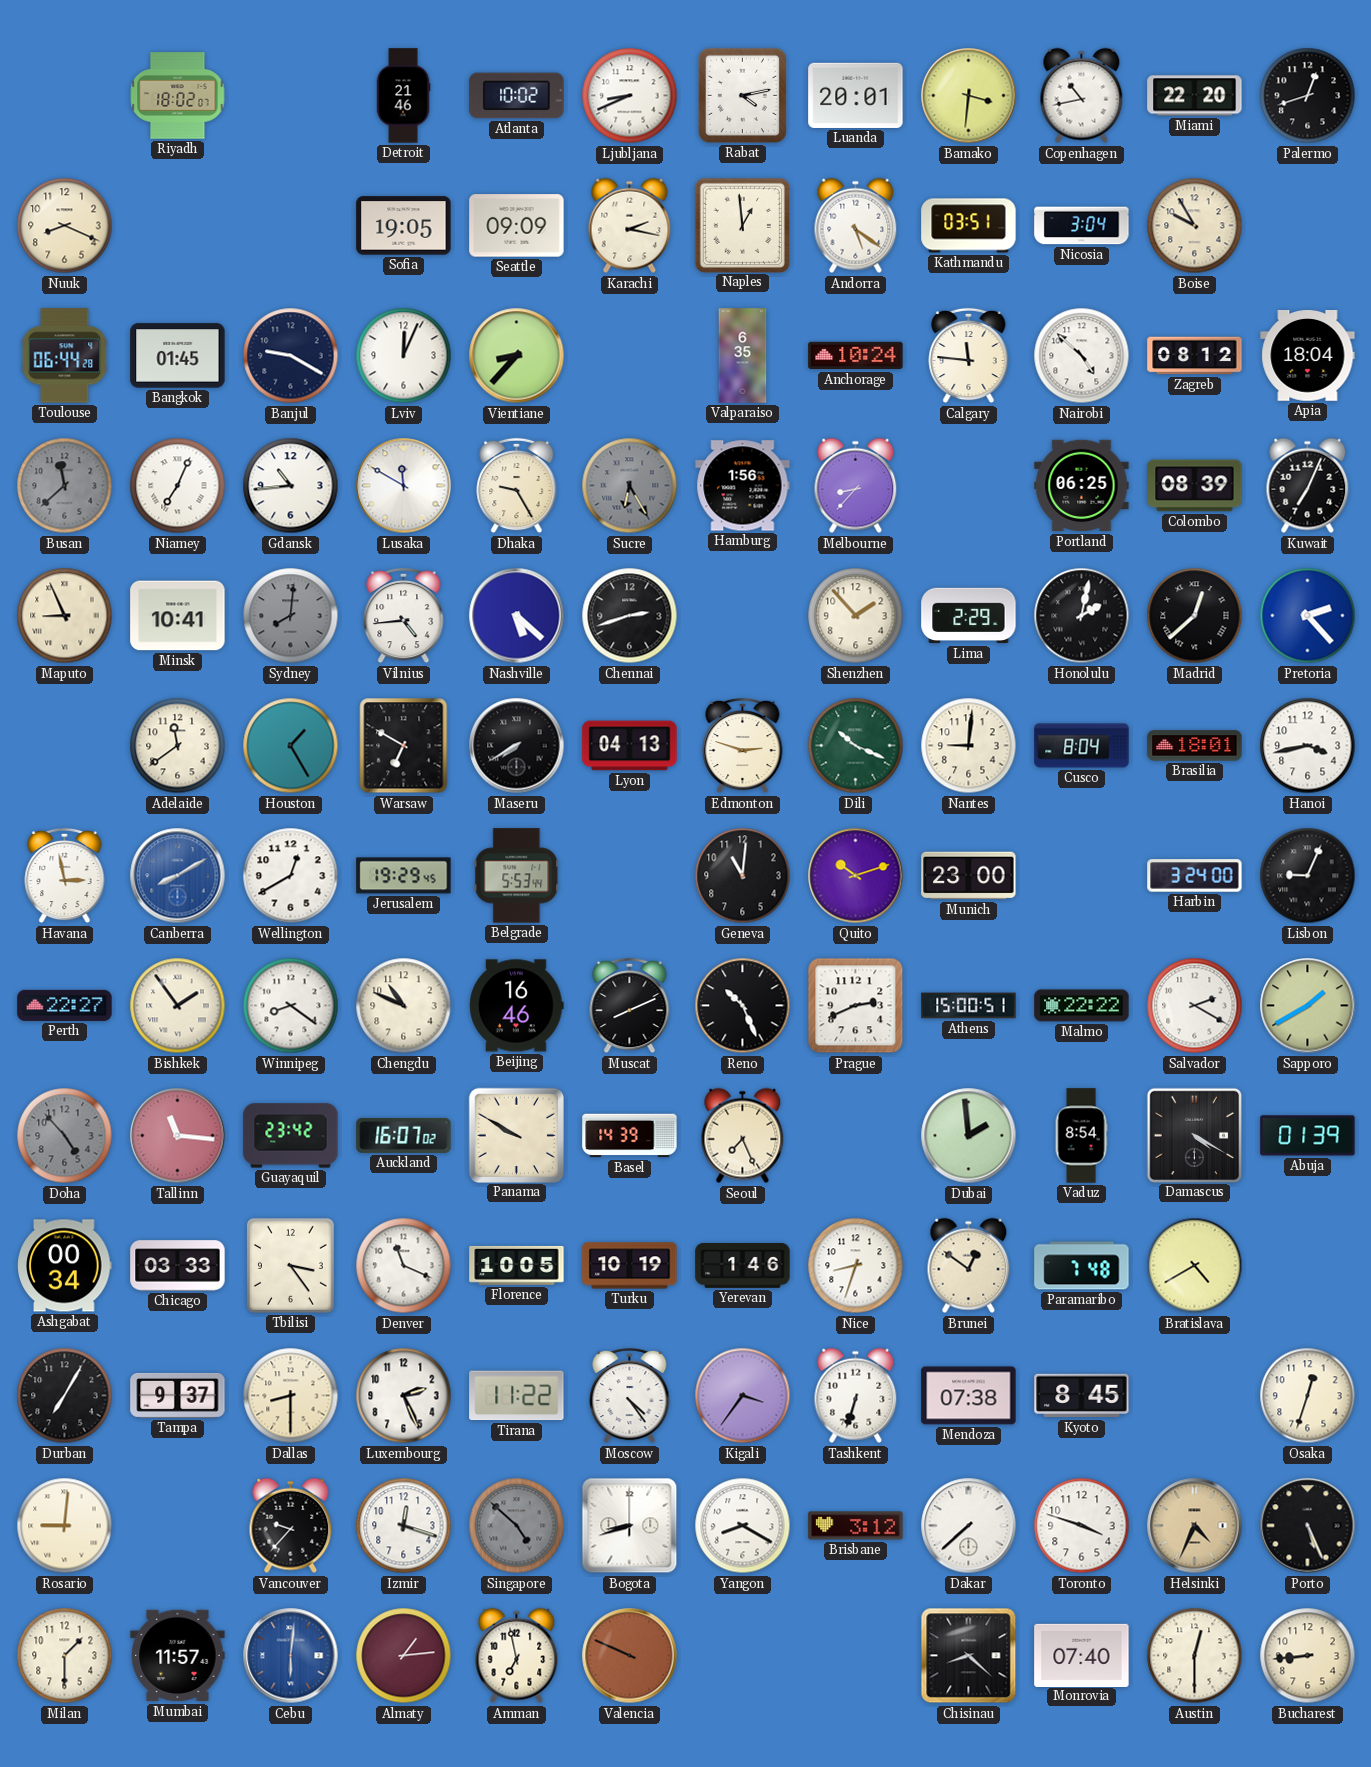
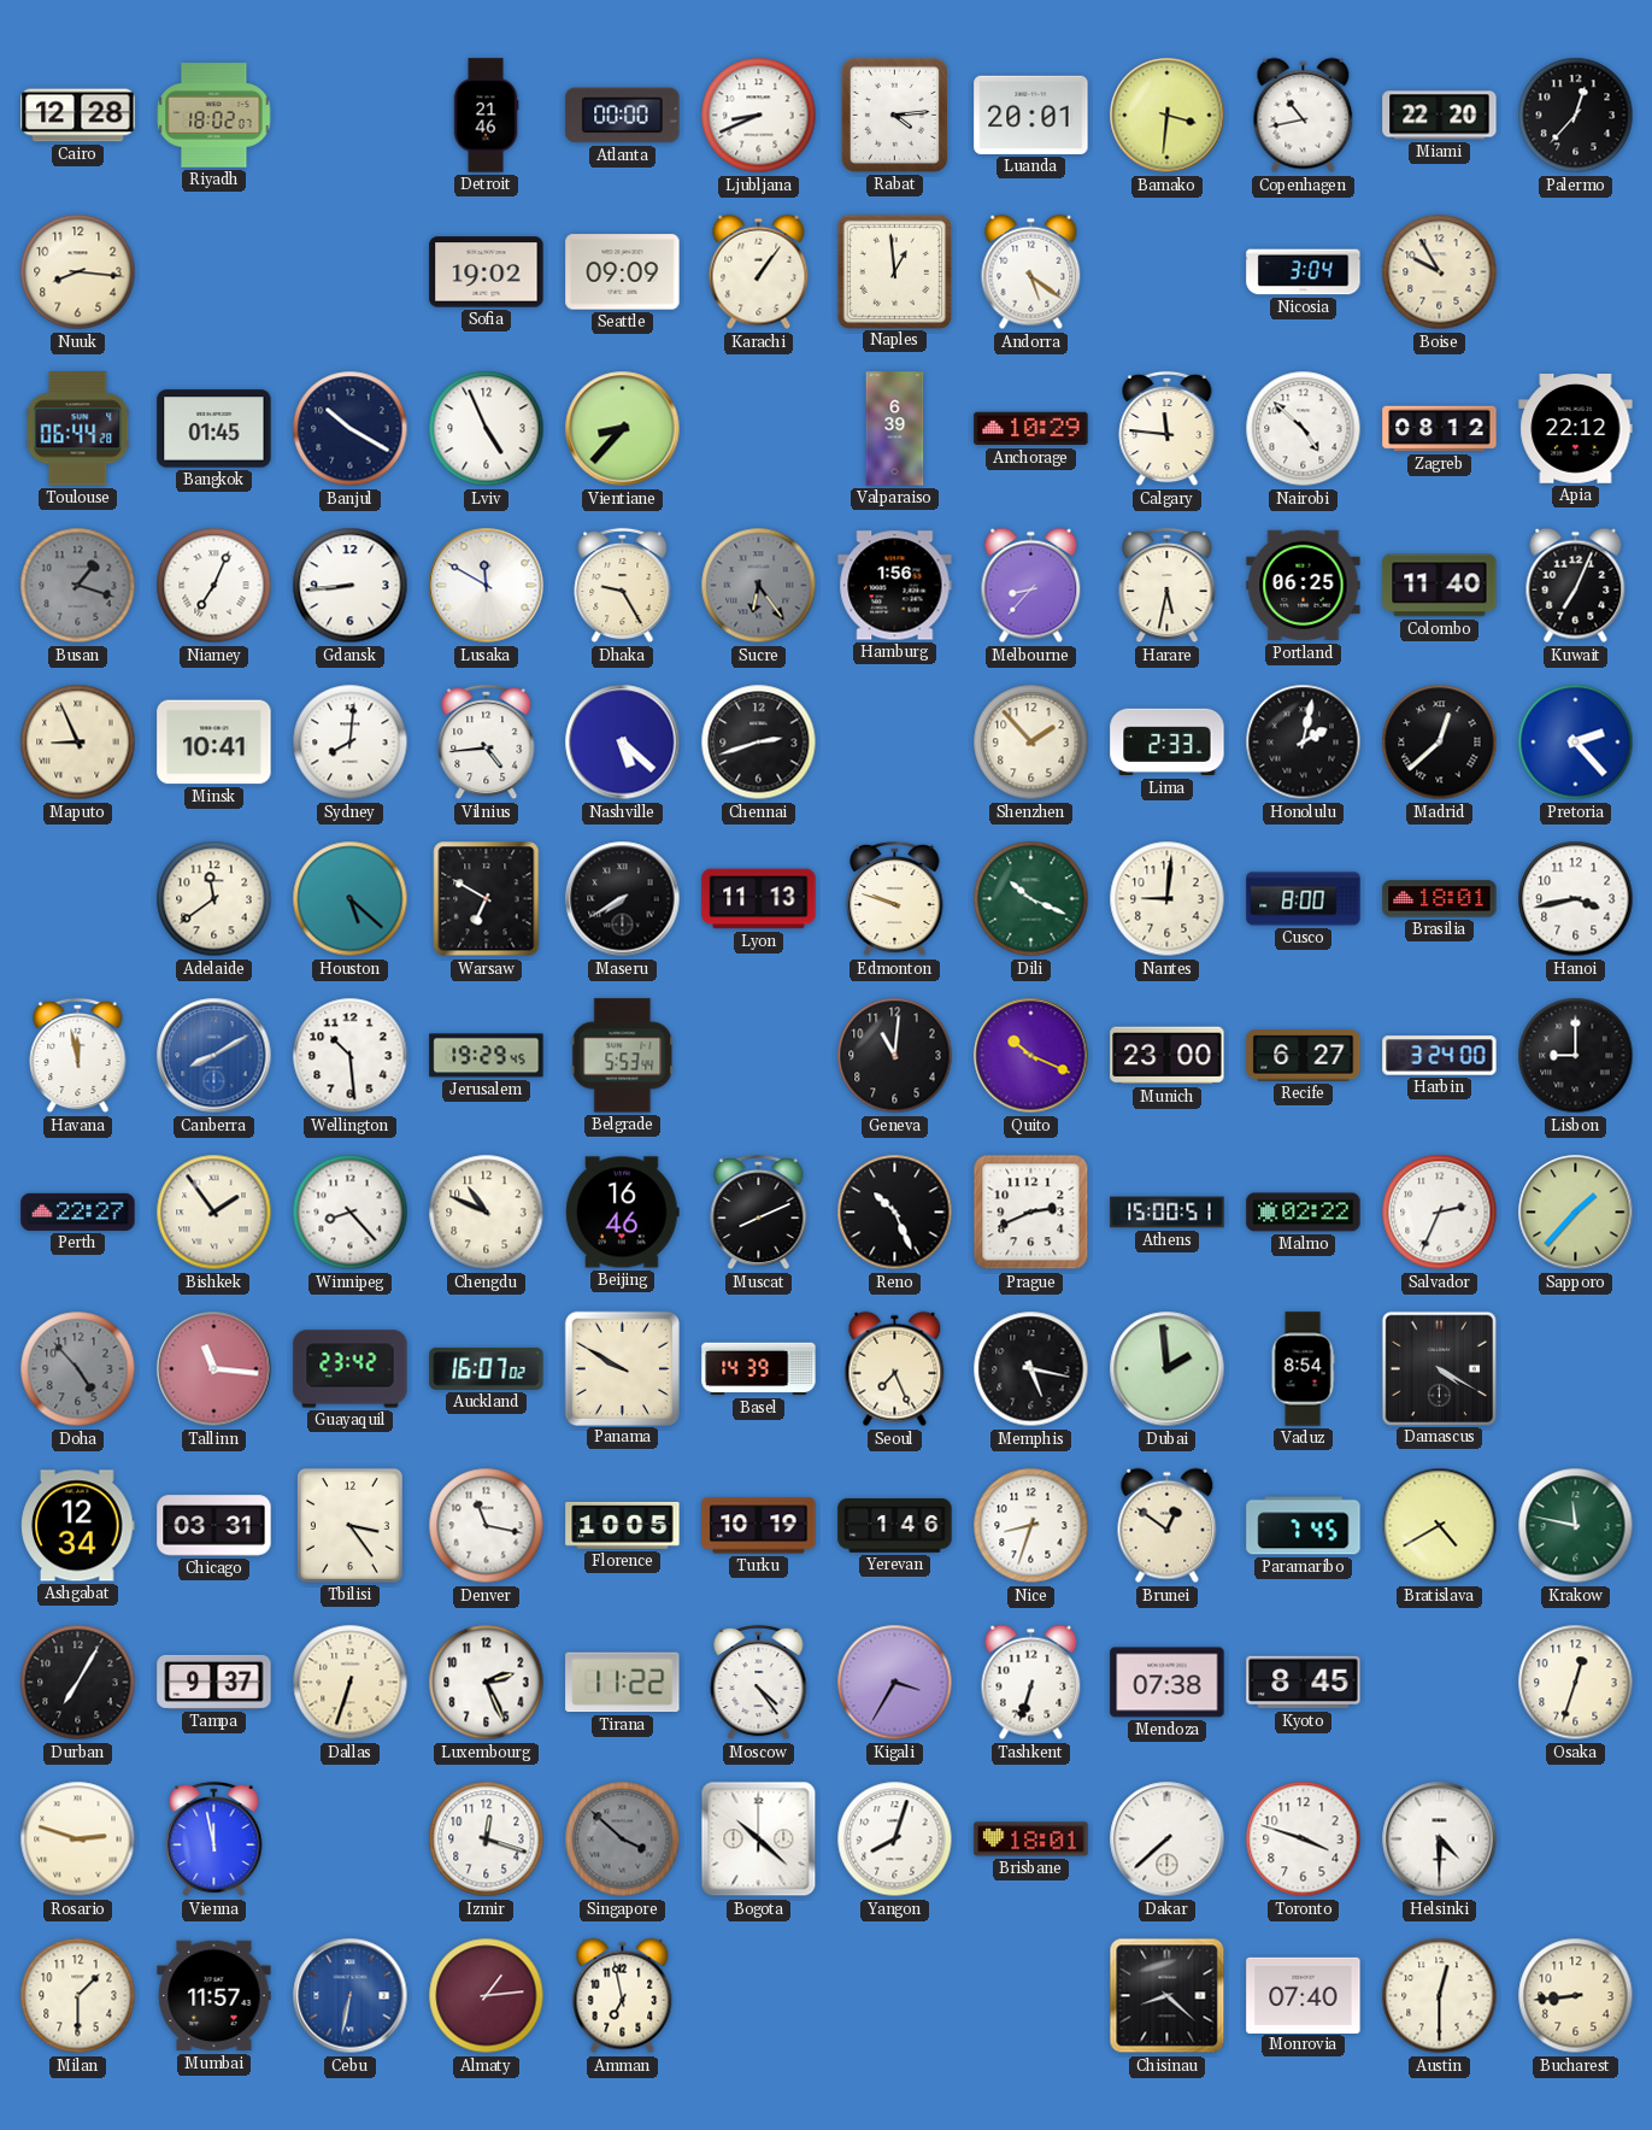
Cairo: none -> 12:28 (78, 116)
Atlanta: 10:02 -> 00:00 (623, 116)
Rabat: 4:13 -> 4:14 (894, 115)
Palermo: 12:42 -> 12:37 (1576, 116)
Nuuk: 8:19 -> 8:16 (78, 272)
Sofia: 19:05 -> 19:02 (487, 272)
Karachi: 2:17 -> 1:06 (759, 272)
Kathmandu: 03:51 -> none (969, 226)
Banjul: 9:20 -> 10:20 (351, 429)
Lviv: 12:04 -> 4:56 (487, 429)
Valparaiso: 6:35 -> 6:39 (895, 429)
Anchorage: 10:24 -> 10:29 (1031, 429)
Apia: 18:04 -> 22:12 (1576, 429)
Busan: 11:38 -> 1:18 (78, 586)
Gdansk: 10:44 -> 8:44 (351, 586)
Sucre: 6:25 -> 6:24 (759, 586)
Harare: none -> 5:32 (1168, 586)
Colombo: 08:39 -> 11:40 (1440, 586)
Sydney dial: grey -> white (351, 743)
Lima: 2:29 -> 2:33 (1168, 743)
Houston: 1:25 -> 5:22 (351, 899)
Lyon: 04:13 -> 11:13 (759, 899)
Edmonton: 2:48 -> 9:48 (895, 899)
Cusco: 8:04 -> 8:00 (1304, 899)
Havana: 2:58 -> 11:58 (78, 1056)
Wellington: 12:40 -> 10:29 (351, 1056)
Quito: 10:12 -> 10:19 (1031, 1056)
Recife: none -> 6:27 (1304, 1056)
Lisbon: 9:04 -> 9:00 (1576, 1056)
Winnipeg: 8:21 -> 8:23 (351, 1213)
Malmo: 22:22 -> 02:22 (1304, 1213)
Salvador: 2:20 -> 2:34 (1440, 1213)
Sapporo: 1:40 -> 1:37 (1576, 1213)
Memphis: none -> 5:17 (1031, 1369)
Abuja: 01:39 -> none (1308, 1136)
Ashgabat: 00:34 -> 12:34 (78, 1526)
Chicago: 03:33 -> 03:31 (214, 1526)
Denver: 11:19 -> 11:17 (487, 1526)
Paramaribo: 7:48 -> 7:45 (1304, 1526)
Krakow: none -> 11:47 (1576, 1526)
Dallas: 8:30 -> 6:33 (351, 1683)
Kigali: 3:36 -> 3:35 (895, 1683)
Rosario: 9:01 -> 2:48 (78, 1839)
Vienna: none -> 11:58 (214, 1839)
Vancouver: 9:37 -> none (291, 1526)
Singapore: 4:52 -> 3:52 (623, 1839)
Bogota: 8:42 -> 10:22 (759, 1839)
Yangon: 8:20 -> 8:03 (895, 1839)
Brisbane: 3:12 -> 18:01 (1031, 1839)
Helsinki: 4:34 -> 4:30 (1440, 1839)
Helsinki dial: champagne -> white (1440, 1839)
Porto: 5:26 -> none (1308, 1526)
Cebu: 6:01 -> 6:32 (351, 1996)
Valencia: 9:49 -> none (630, 1656)
